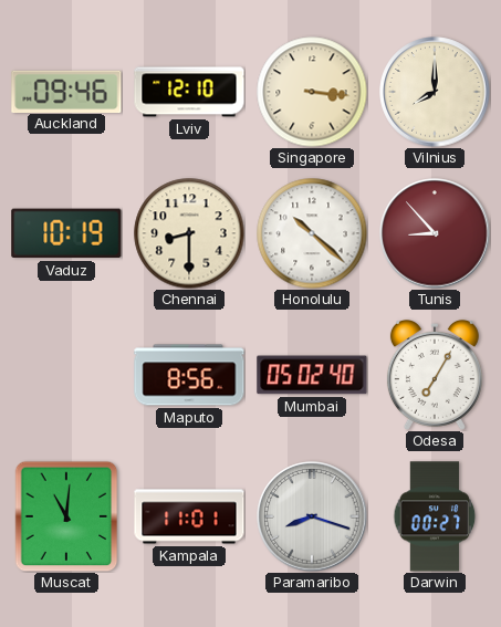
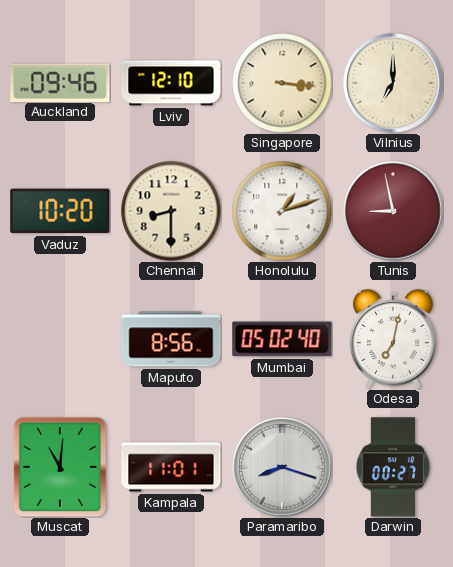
Vilnius: 8:00 -> 7:00 (393, 83)
Vaduz: 10:19 -> 10:20 (60, 211)
Honolulu: 10:22 -> 1:12 (282, 211)
Tunis: 8:53 -> 8:58 (393, 211)
Odesa: 7:05 -> 7:02 (393, 339)
